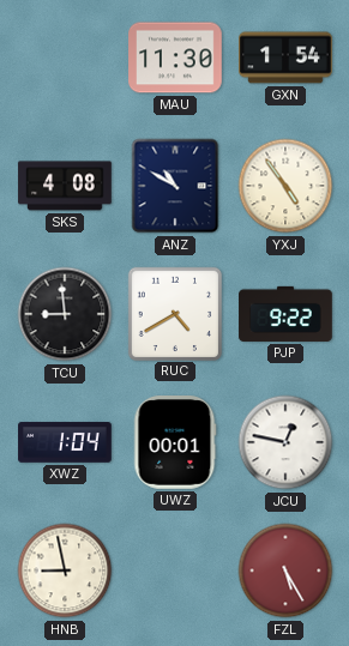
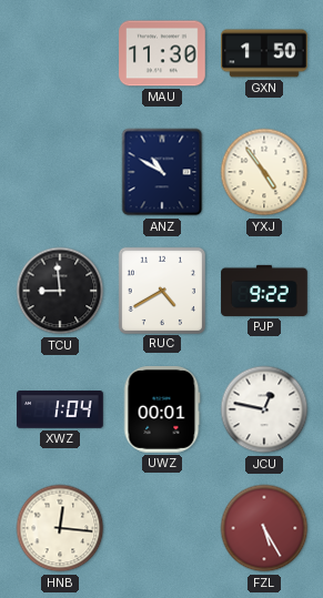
GXN: 1:54 -> 1:50 (264, 53)
SKS: 4:08 -> none (65, 186)
HNB: 8:58 -> 12:16 (60, 528)
